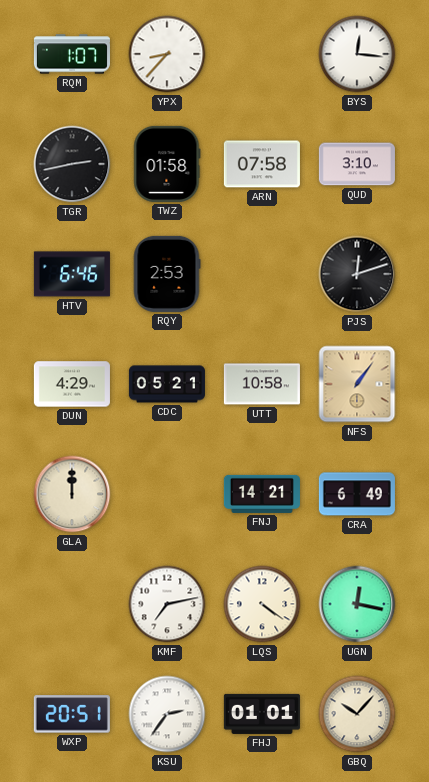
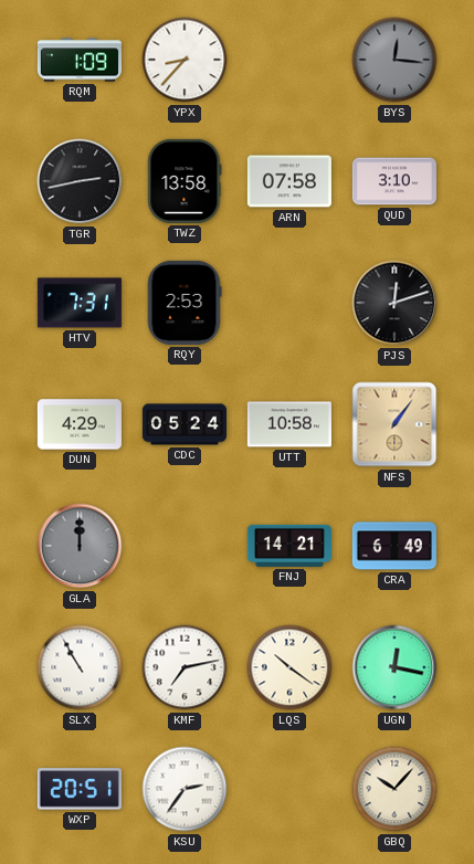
RQM: 1:07 -> 1:09 (80, 60)
BYS dial: white -> grey (394, 60)
TWZ: 01:58 -> 13:58 (185, 181)
HTV: 6:46 -> 7:31 (80, 303)
CDC: 05:21 -> 05:24 (185, 424)
GLA dial: cream -> grey (80, 546)
SLX: none -> 10:55 (80, 667)
LQS: 4:21 -> 10:21 (289, 667)
FHJ: 01:01 -> none (262, 714)
